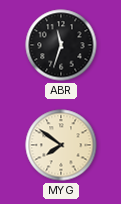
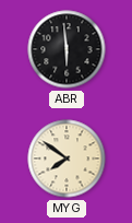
ABR: 11:33 -> 5:59 (67, 49)
